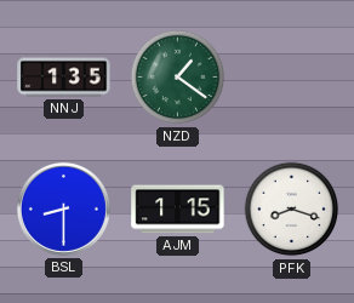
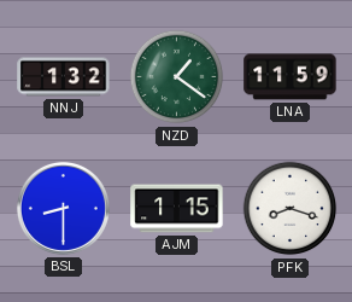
NNJ: 1:35 -> 1:32 (64, 77)
LNA: none -> 11:59 (291, 77)
